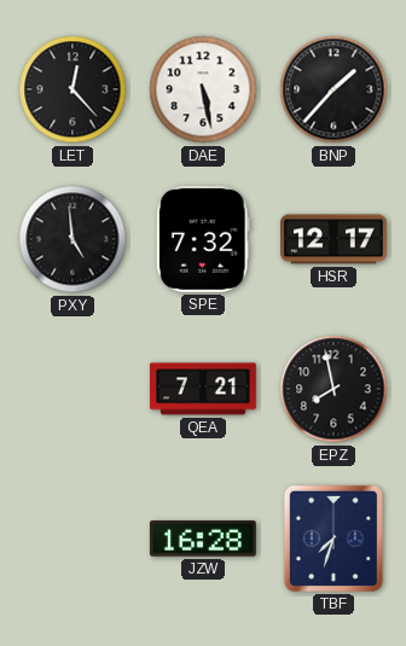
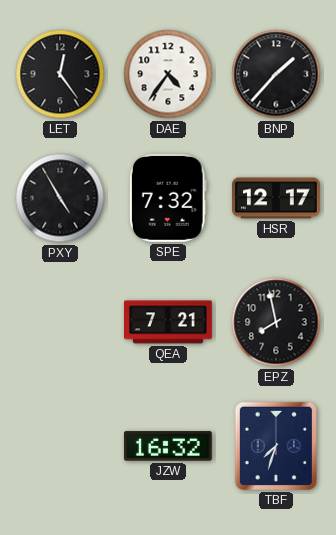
LET: 12:23 -> 12:24 (60, 74)
DAE: 5:28 -> 4:36 (168, 74)
PXY: 4:59 -> 4:55 (60, 198)
JZW: 16:28 -> 16:32 (168, 446)
